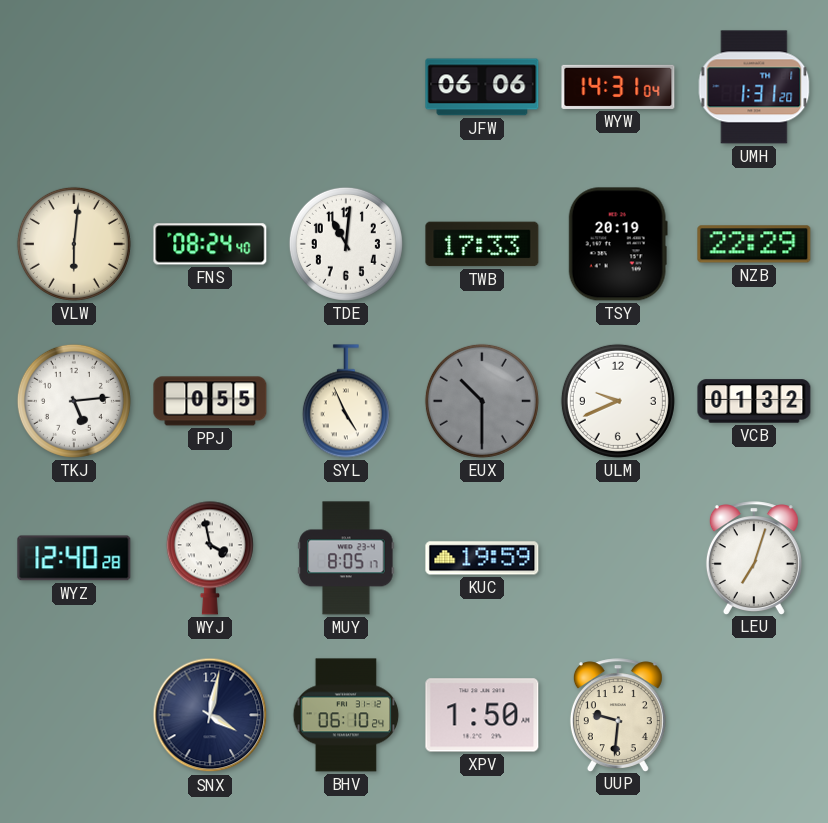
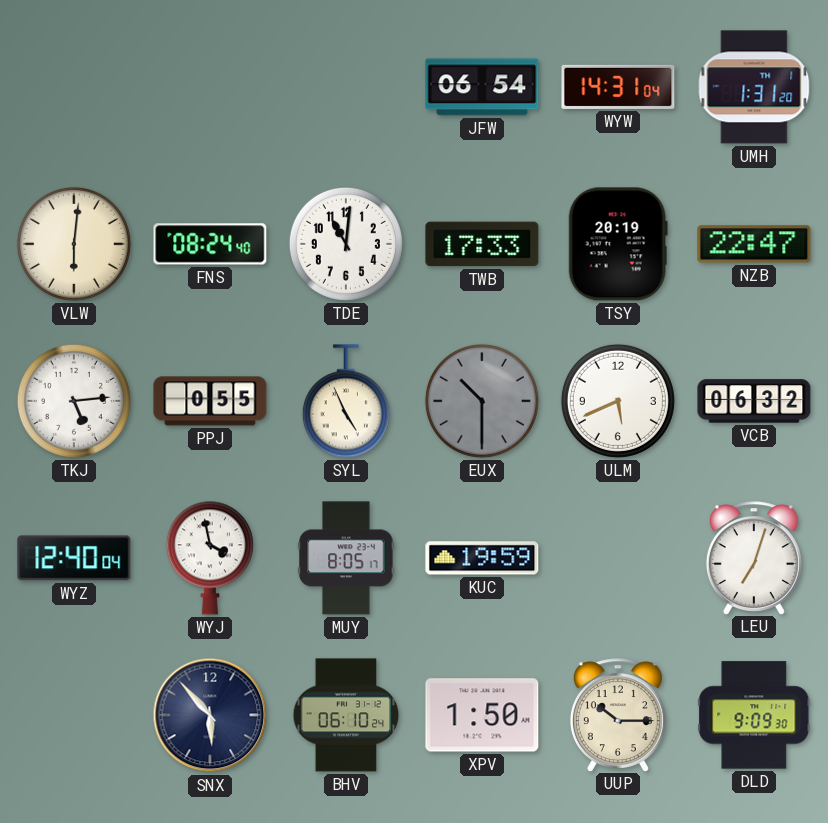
JFW: 06:06 -> 06:54 (482, 87)
NZB: 22:29 -> 22:47 (754, 244)
ULM: 9:41 -> 5:41 (618, 401)
VCB: 01:32 -> 06:32 (754, 401)
WYZ: 12:40:28 -> 12:40:04 (74, 558)
SNX: 4:02 -> 5:53 (210, 715)
UUP: 9:31 -> 10:15 (618, 715)
DLD: none -> 9:09 (754, 715)
